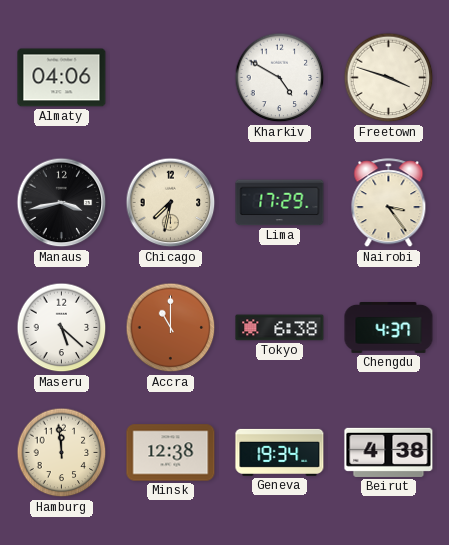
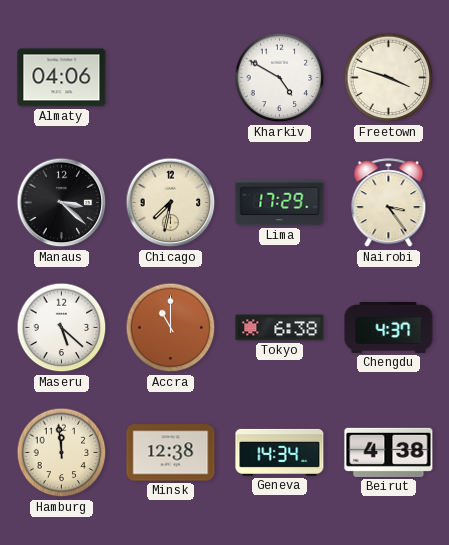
Manaus: 3:43 -> 3:22 (62, 203)
Geneva: 19:34 -> 14:34 (280, 452)
